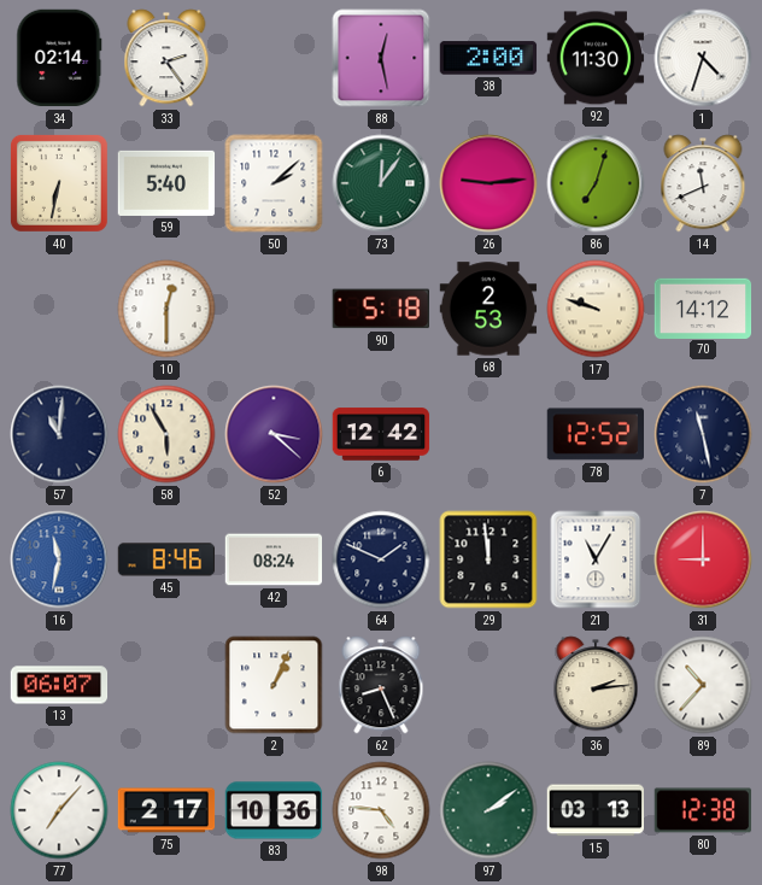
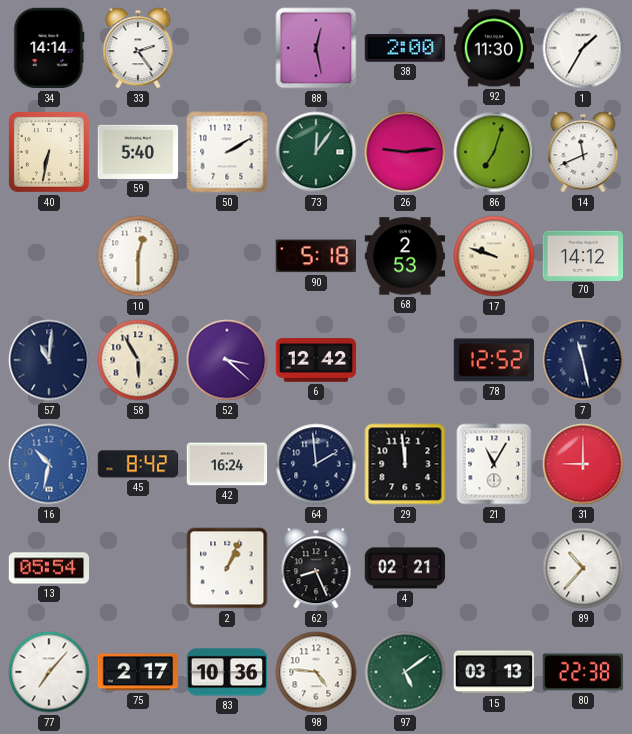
34: 02:14 -> 14:14 (49, 48)
1: 4:33 -> 1:35 (583, 48)
50: 2:08 -> 2:10 (227, 152)
16: 11:32 -> 10:32 (49, 464)
45: 8:46 -> 8:42 (138, 464)
42: 08:24 -> 16:24 (227, 464)
64: 1:49 -> 1:59 (316, 464)
13: 06:07 -> 05:54 (49, 568)
4: none -> 02:21 (405, 568)
36: 2:14 -> none (596, 685)
97: 2:09 -> 5:09 (405, 672)
80: 12:38 -> 22:38 (583, 672)
